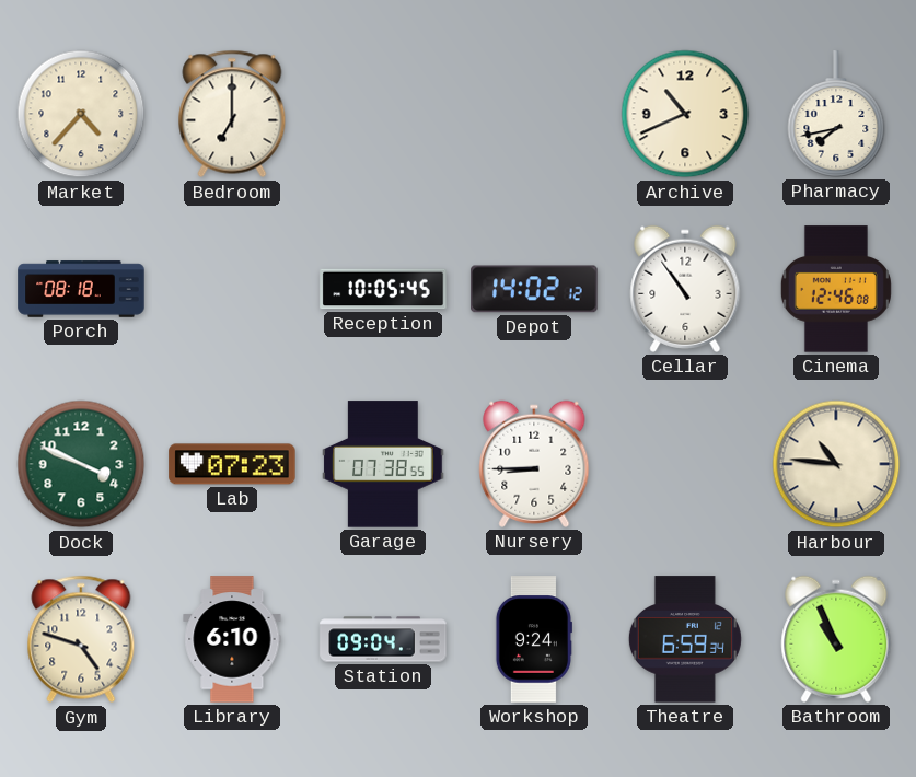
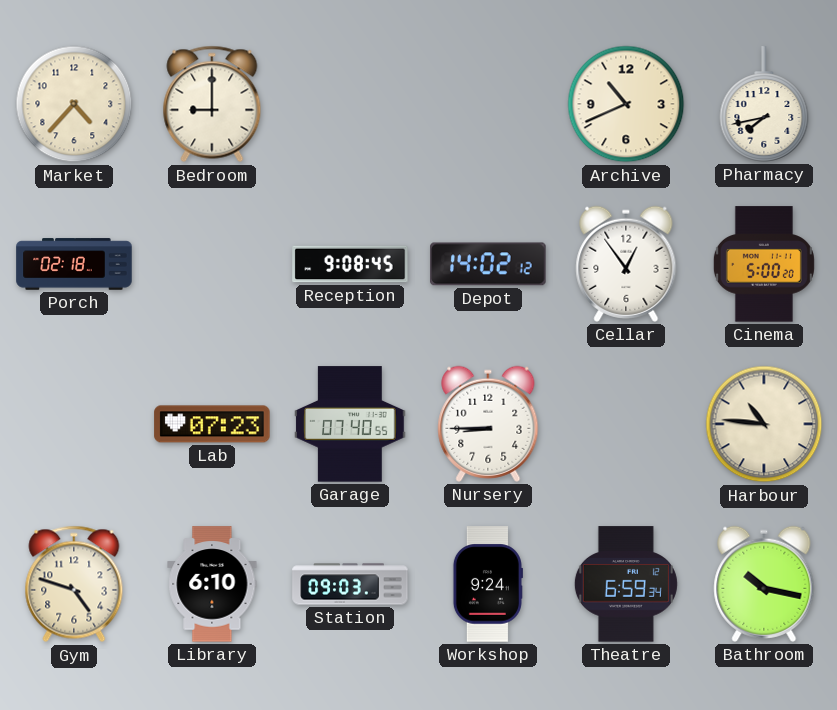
Bedroom: 7:00 -> 9:00 (212, 104)
Porch: 08:18 -> 02:18 (74, 264)
Reception: 10:05 -> 9:08 (350, 264)
Cellar: 10:54 -> 12:54 (626, 264)
Cinema: 12:46 -> 5:00 (764, 264)
Dock: 3:49 -> none (81, 464)
Garage: 07:38 -> 07:40 (350, 424)
Station: 09:04 -> 09:03 (350, 584)
Bathroom: 10:56 -> 10:17 (764, 584)
